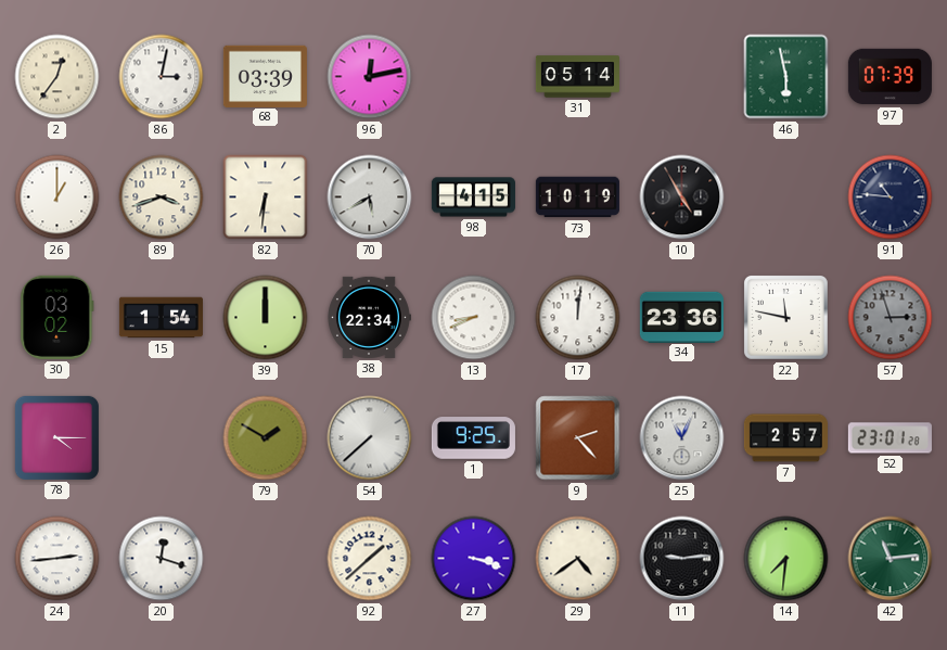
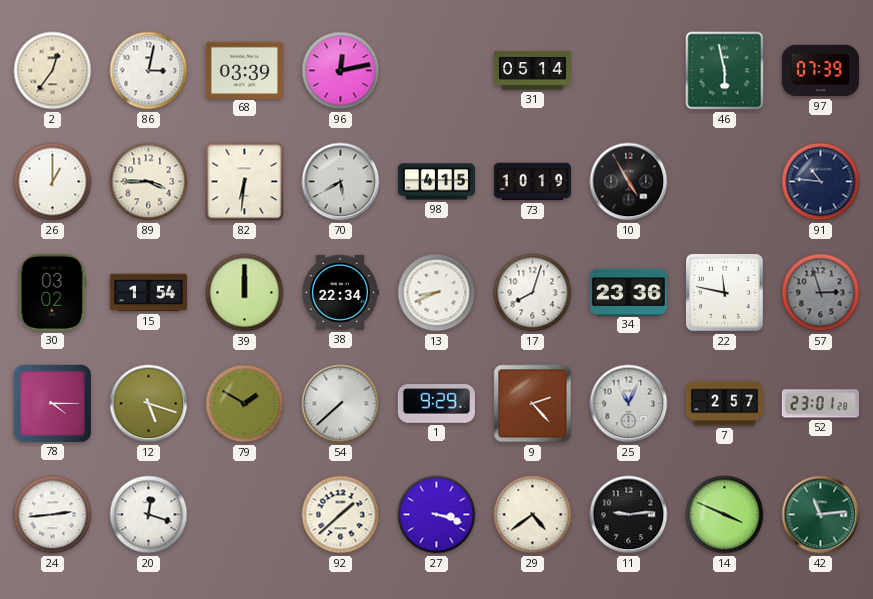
89: 3:42 -> 3:45 (149, 182)
17: 12:01 -> 8:03 (533, 293)
12: none -> 5:18 (149, 404)
1: 9:25 -> 9:29 (436, 404)
14: 7:31 -> 3:49 (725, 515)
